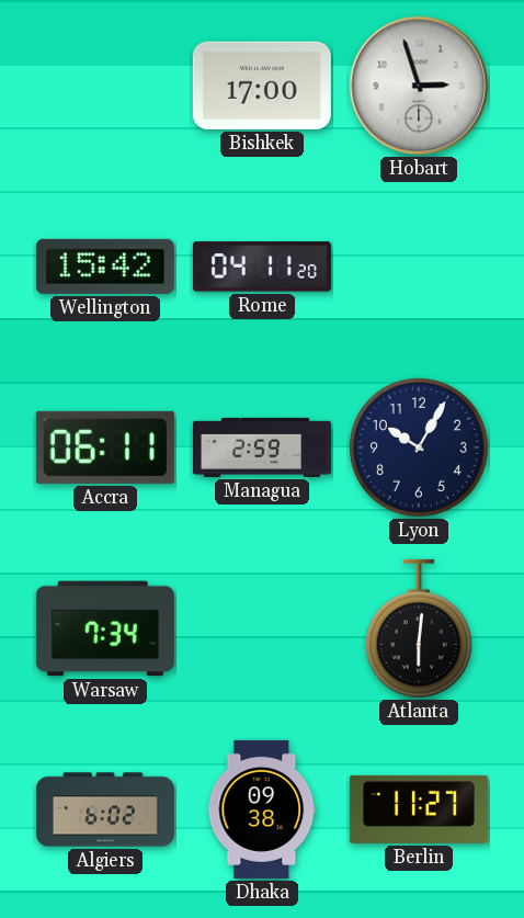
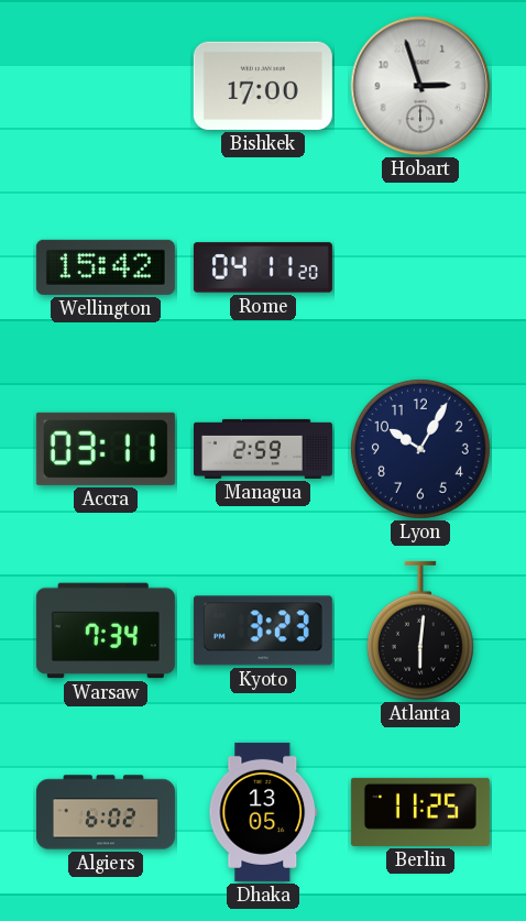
Accra: 06:11 -> 03:11 (106, 449)
Kyoto: none -> 3:23 (263, 631)
Dhaka: 09:38 -> 13:05 (263, 812)
Berlin: 11:27 -> 11:25 (420, 812)
